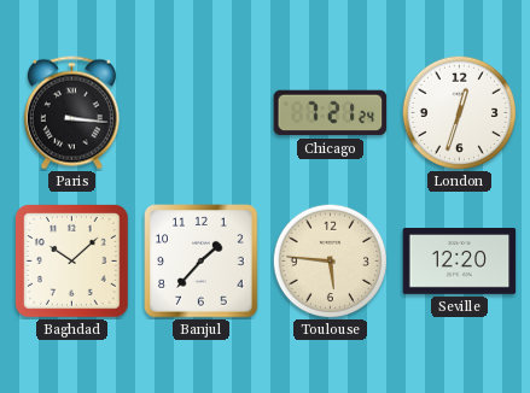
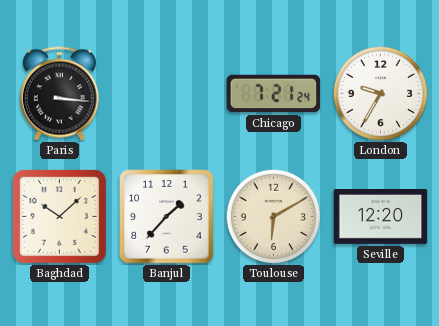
London: 12:33 -> 9:35 (380, 93)
Toulouse: 5:46 -> 6:10 (273, 216)
